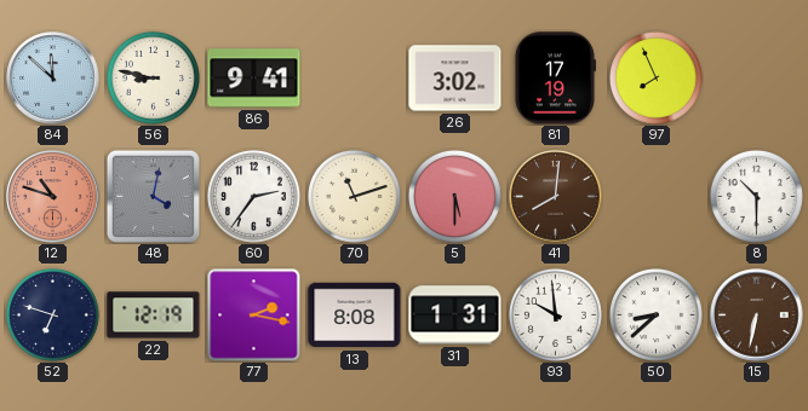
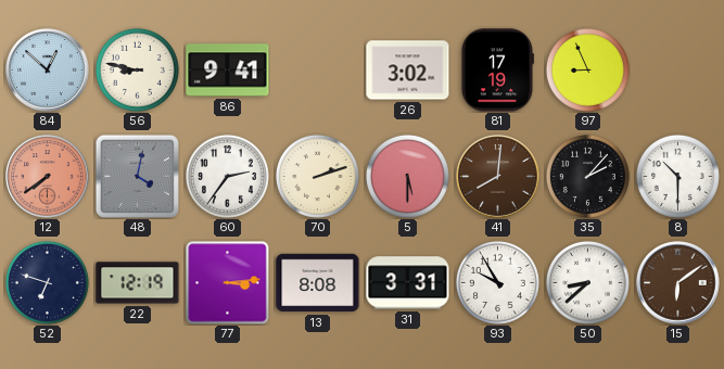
84: 11:52 -> 12:52 (48, 71)
97: 7:56 -> 8:56 (587, 69)
12: 10:48 -> 7:39 (48, 177)
70: 11:12 -> 2:12 (317, 176)
35: none -> 2:07 (587, 176)
77: 2:17 -> 3:14 (228, 283)
31: 1:31 -> 3:31 (408, 283)
93: 9:59 -> 9:55 (497, 282)
15: 6:32 -> 6:09 (678, 283)
